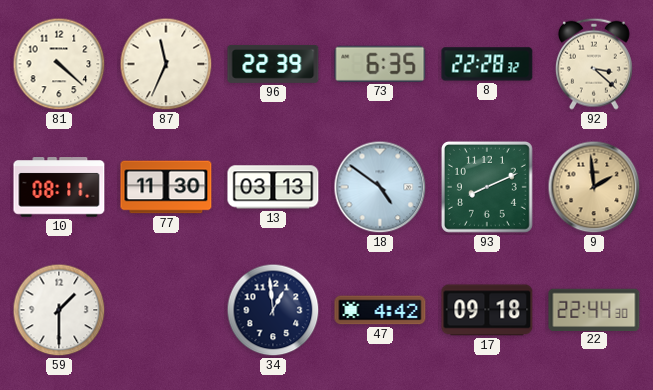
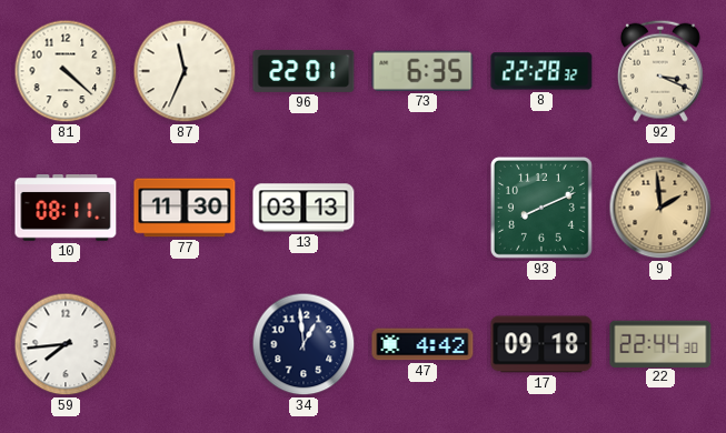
96: 22:39 -> 22:01 (304, 71)
92: 3:22 -> 3:19 (660, 71)
18: 4:51 -> none (380, 187)
59: 1:30 -> 7:44 (66, 344)
